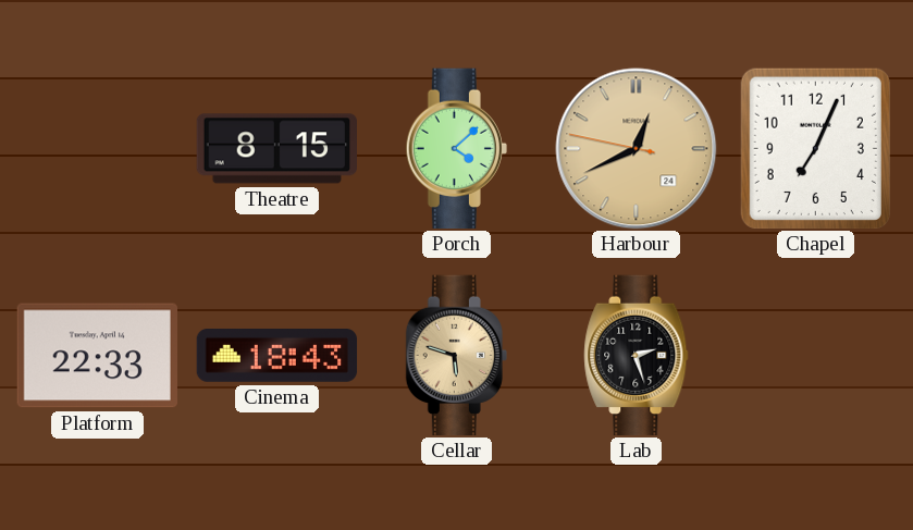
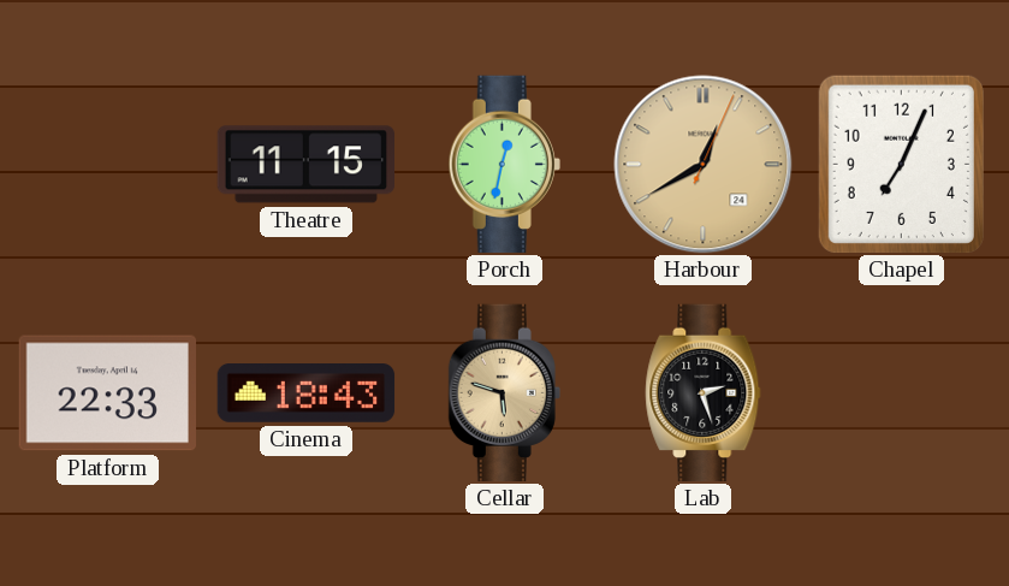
Theatre: 8:15 -> 11:15 (307, 165)
Porch: 4:08 -> 12:32 (504, 165)
Harbour: 12:40:47 -> 12:40:04 (704, 165)
